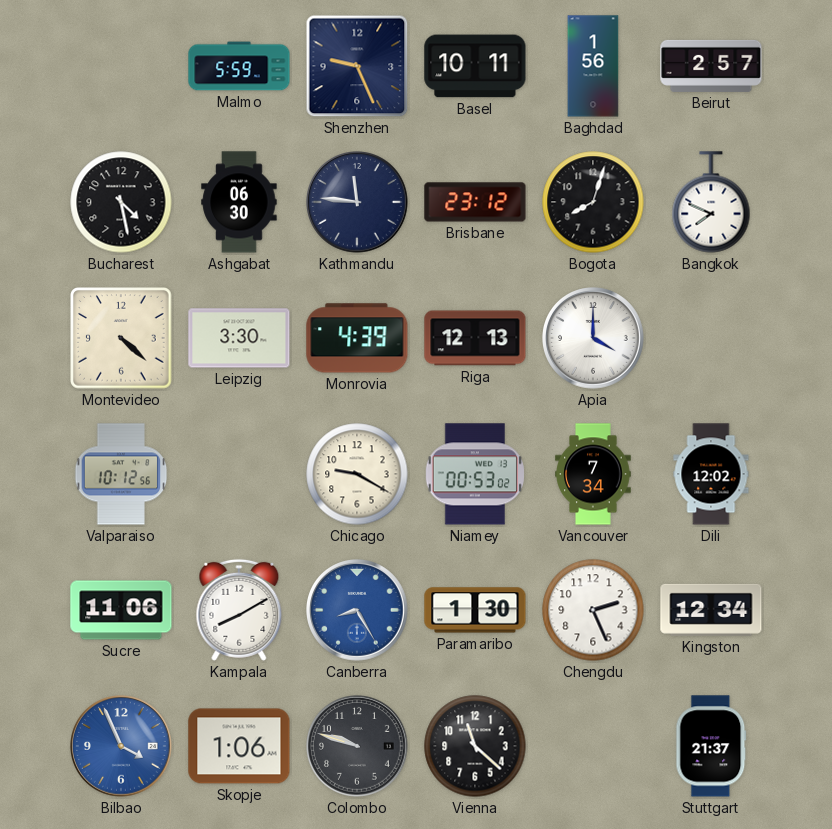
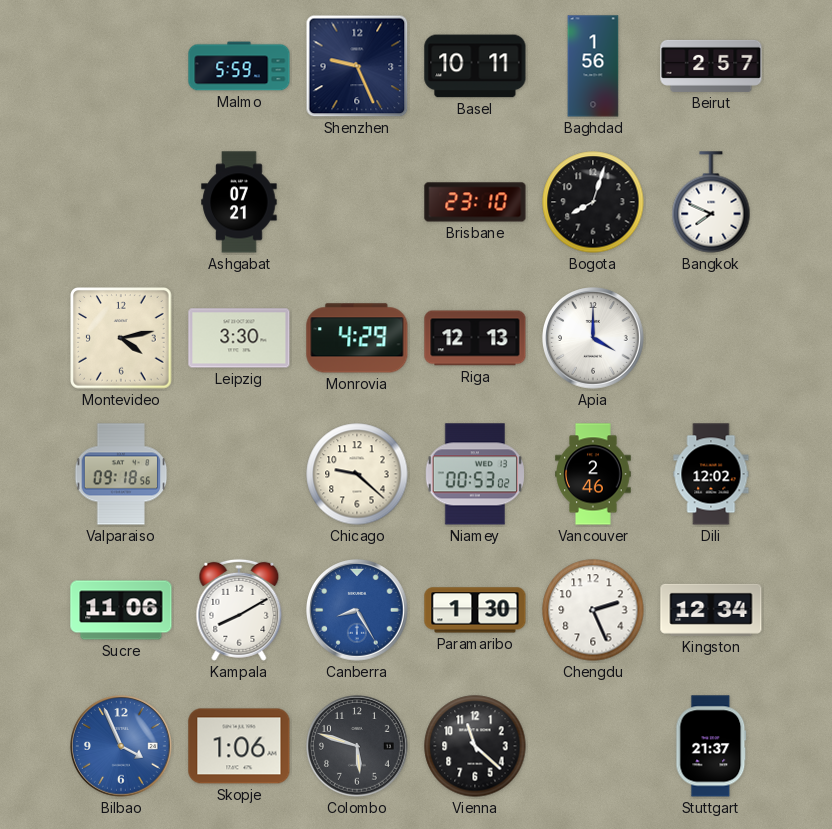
Bucharest: 4:28 -> none (121, 202)
Ashgabat: 06:30 -> 07:21 (239, 202)
Kathmandu: 11:46 -> none (358, 203)
Brisbane: 23:12 -> 23:10 (475, 202)
Montevideo: 4:22 -> 4:13 (122, 339)
Monrovia: 4:39 -> 4:29 (357, 338)
Valparaiso: 10:12 -> 09:18 (121, 474)
Chicago: 9:20 -> 9:22 (357, 474)
Vancouver: 7:34 -> 2:46 (593, 474)
Colombo: 9:48 -> 5:48 (358, 747)
